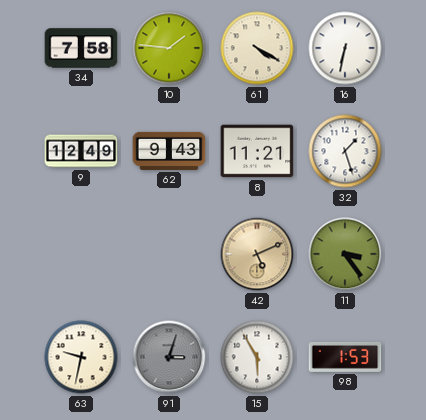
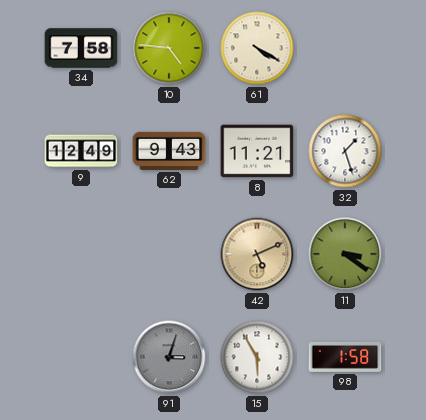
10: 1:46 -> 4:46 (169, 48)
16: 6:32 -> none (345, 48)
11: 3:24 -> 3:21 (345, 254)
63: 9:32 -> none (81, 357)
98: 1:53 -> 1:58 (345, 357)
